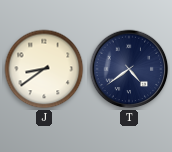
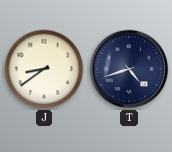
T: 4:39 -> 4:42 (129, 69)
